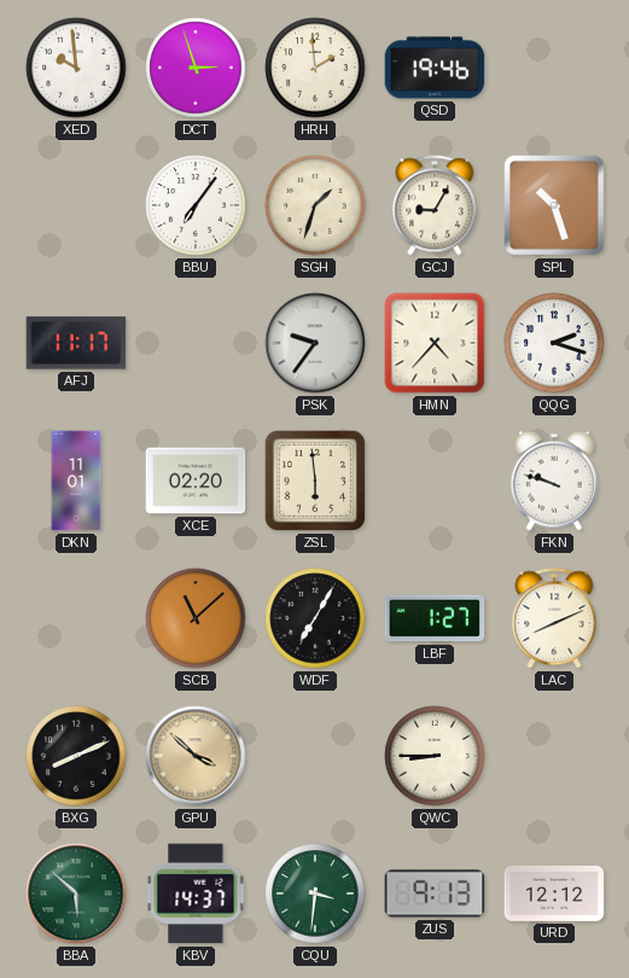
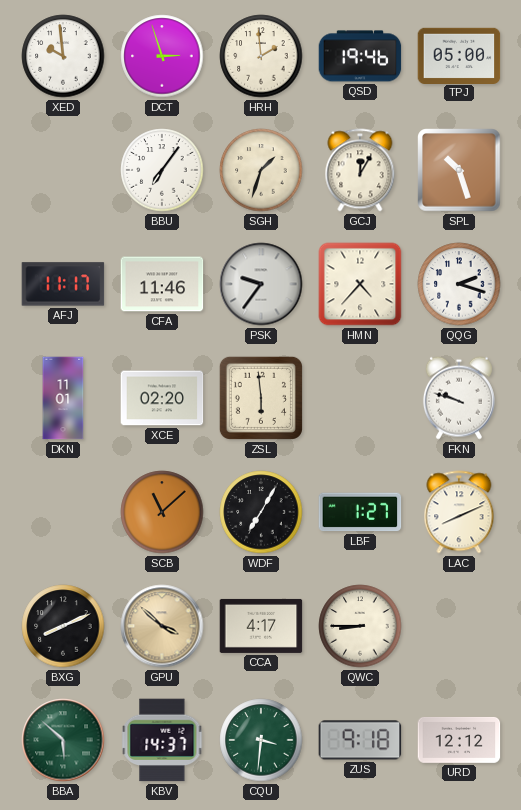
TPJ: none -> 05:00 (459, 55)
GCJ: 9:05 -> 12:05 (360, 170)
CFA: none -> 11:46 (162, 284)
CCA: none -> 4:17 (261, 626)
ZUS: 9:13 -> 9:18 (360, 740)
